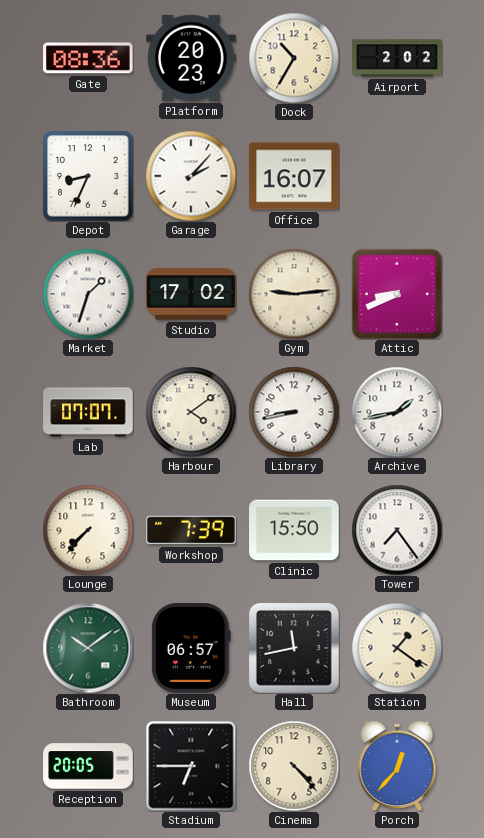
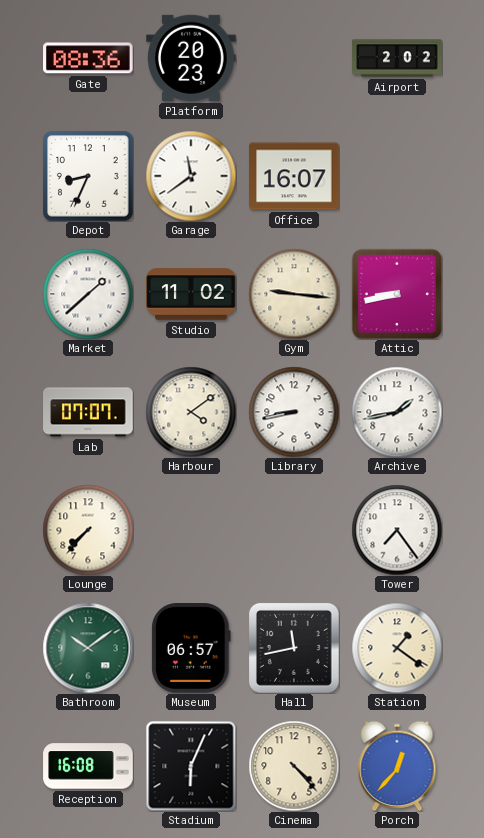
Dock: 10:35 -> none (294, 58)
Garage: 2:07 -> 11:39 (191, 176)
Market: 1:33 -> 1:38 (88, 294)
Studio: 17:02 -> 11:02 (191, 294)
Gym: 9:14 -> 9:16 (294, 294)
Attic: 8:41 -> 8:43 (397, 294)
Workshop: 7:39 -> none (191, 530)
Clinic: 15:50 -> none (294, 530)
Reception: 20:05 -> 16:08 (88, 766)
Stadium: 6:45 -> 6:04 (191, 766)
